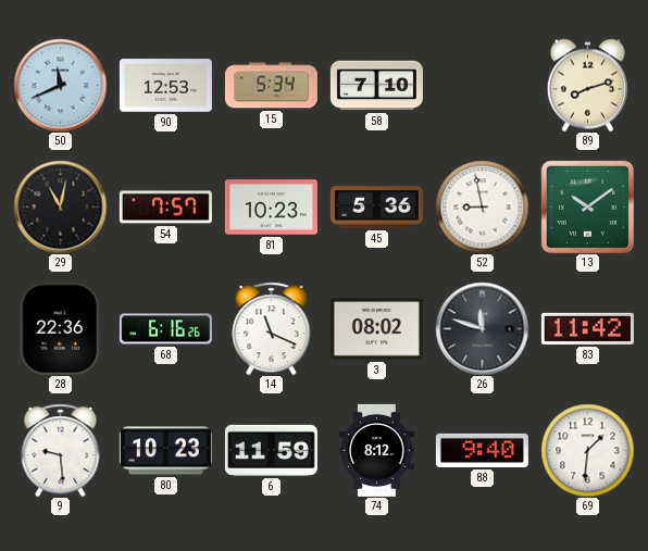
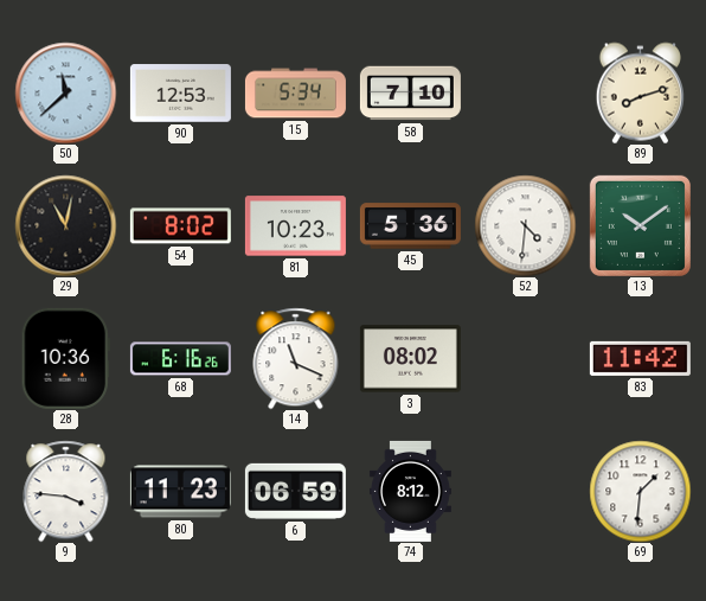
50: 11:41 -> 11:38 (65, 92)
54: 7:57 -> 8:02 (180, 226)
52: 8:58 -> 4:31 (525, 225)
28: 22:36 -> 10:36 (65, 358)
26: 11:48 -> none (482, 328)
9: 9:29 -> 3:46 (66, 491)
80: 10:23 -> 11:23 (180, 492)
6: 11:59 -> 06:59 (295, 491)
88: 9:40 -> none (482, 450)
